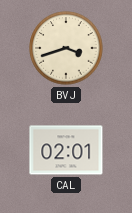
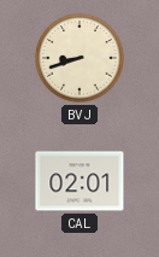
BVJ: 3:42 -> 8:42 (79, 58)
